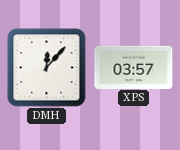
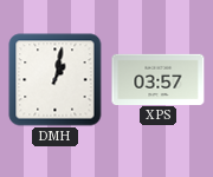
DMH: 12:07 -> 1:02 (56, 80)
